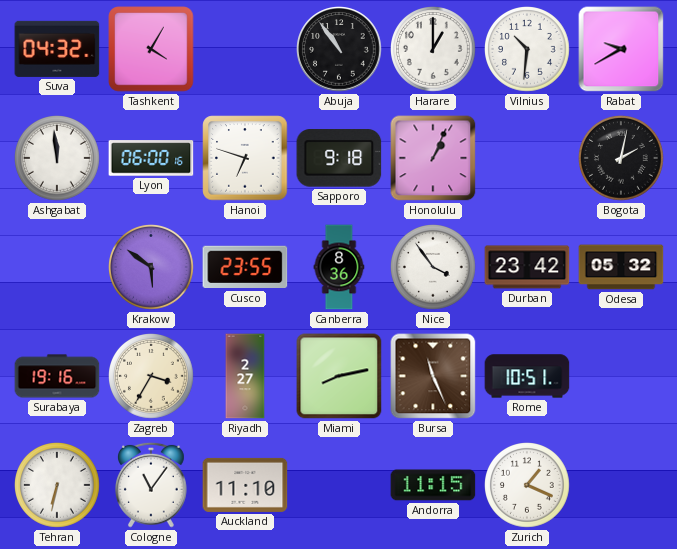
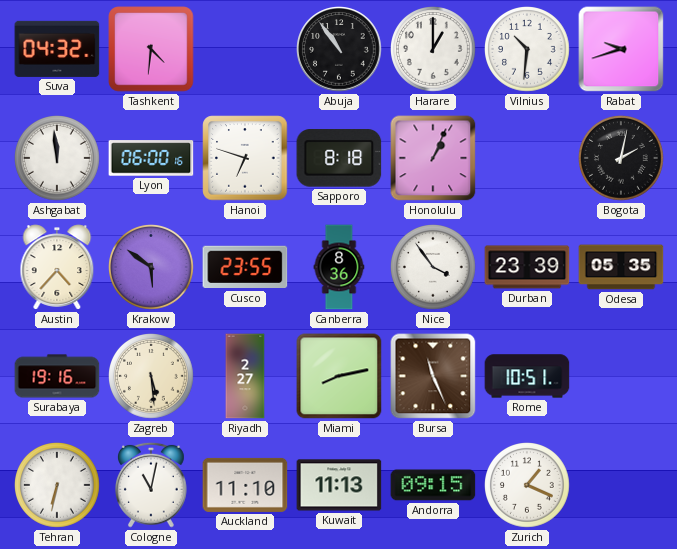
Tashkent: 4:05 -> 4:31 (151, 49)
Rabat: 9:40 -> 9:42 (621, 49)
Sapporo: 9:18 -> 8:18 (339, 158)
Austin: none -> 4:37 (57, 267)
Durban: 23:42 -> 23:39 (527, 267)
Odesa: 05:32 -> 05:35 (621, 267)
Zagreb: 3:35 -> 5:29 (152, 377)
Cologne: 11:06 -> 11:02 (152, 485)
Kuwait: none -> 11:13 (339, 485)
Andorra: 11:15 -> 09:15 (433, 485)
